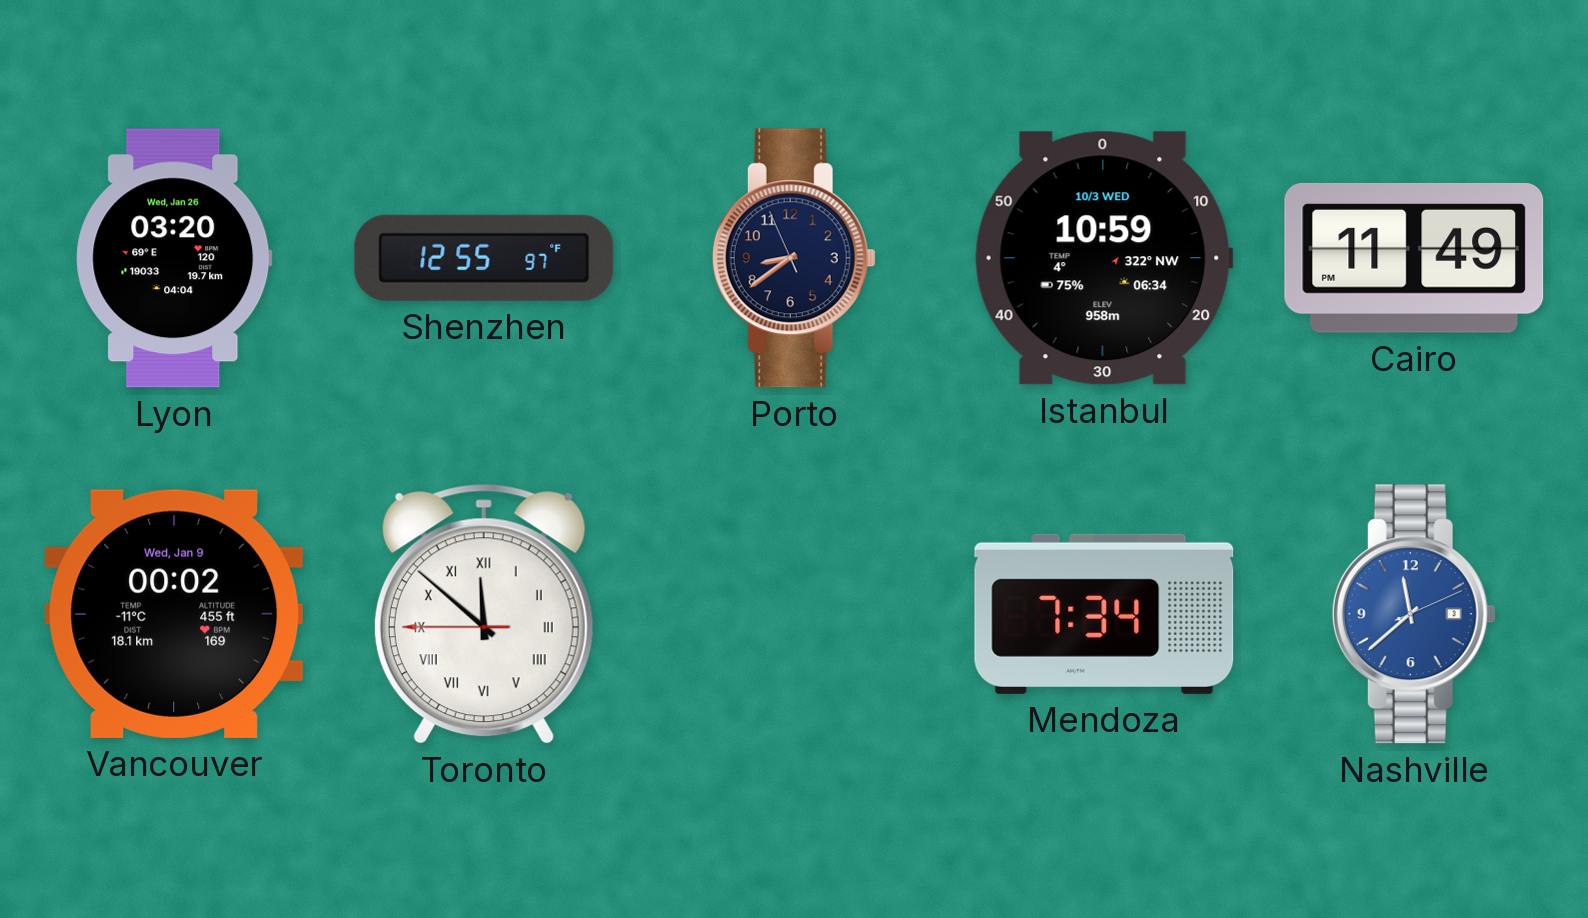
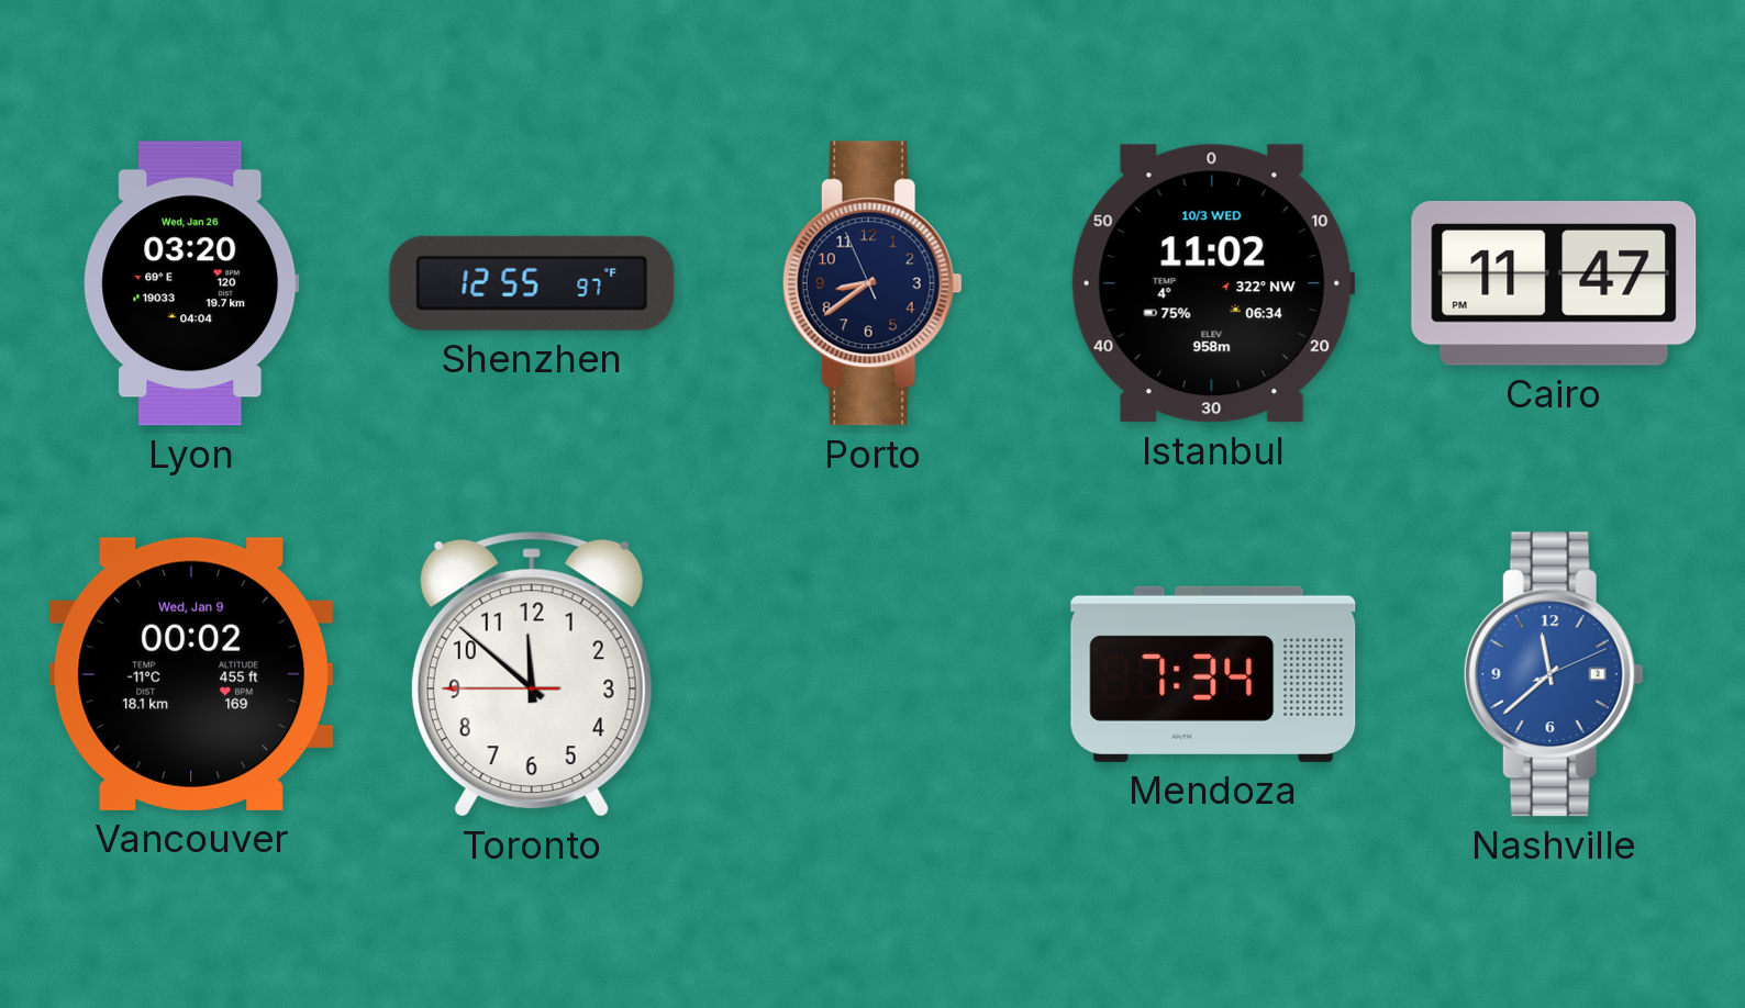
Istanbul: 10:59 -> 11:02 (1213, 283)
Cairo: 11:49 -> 11:47 (1554, 283)
Toronto numerals: Roman -> Arabic (532, 674)
